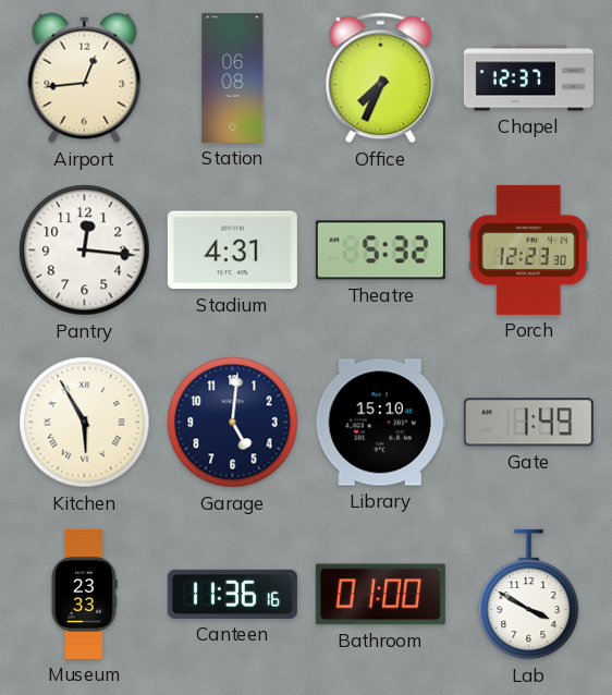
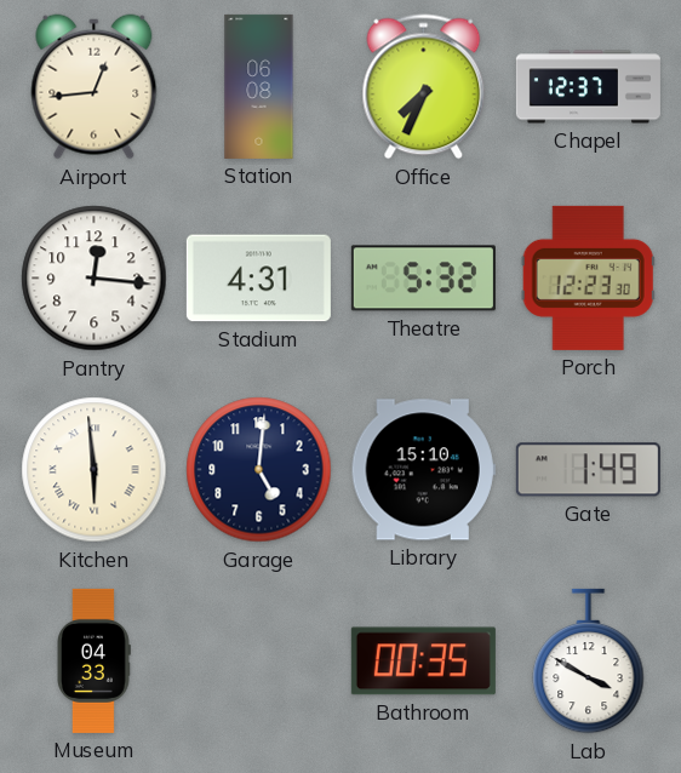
Kitchen: 5:55 -> 5:59 (95, 470)
Museum: 23:33 -> 04:33 (95, 660)
Canteen: 11:36 -> none (232, 594)
Bathroom: 01:00 -> 00:35 (423, 662)
